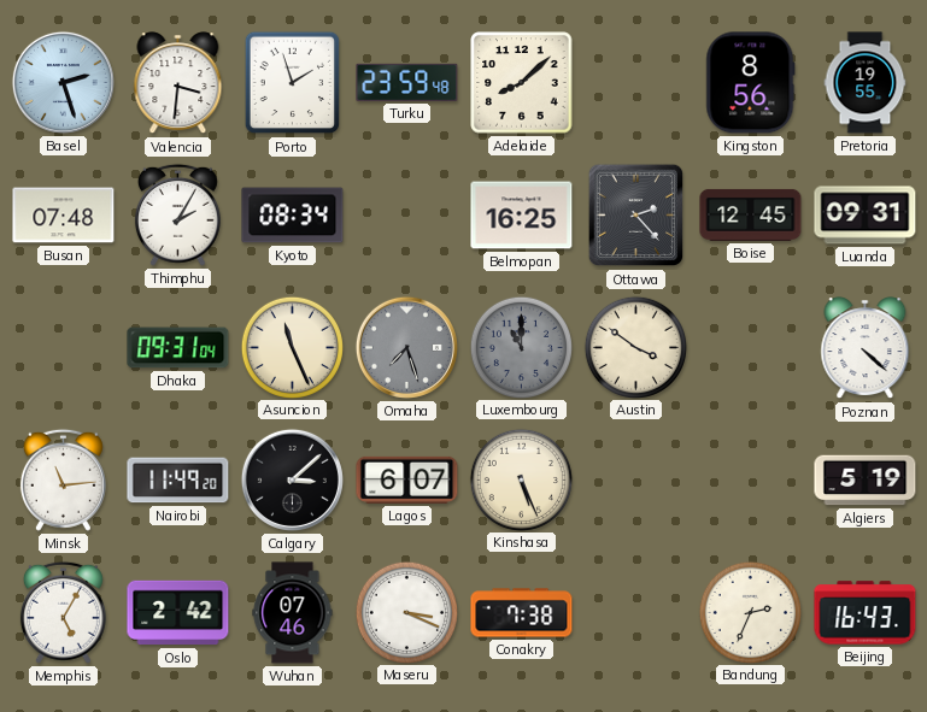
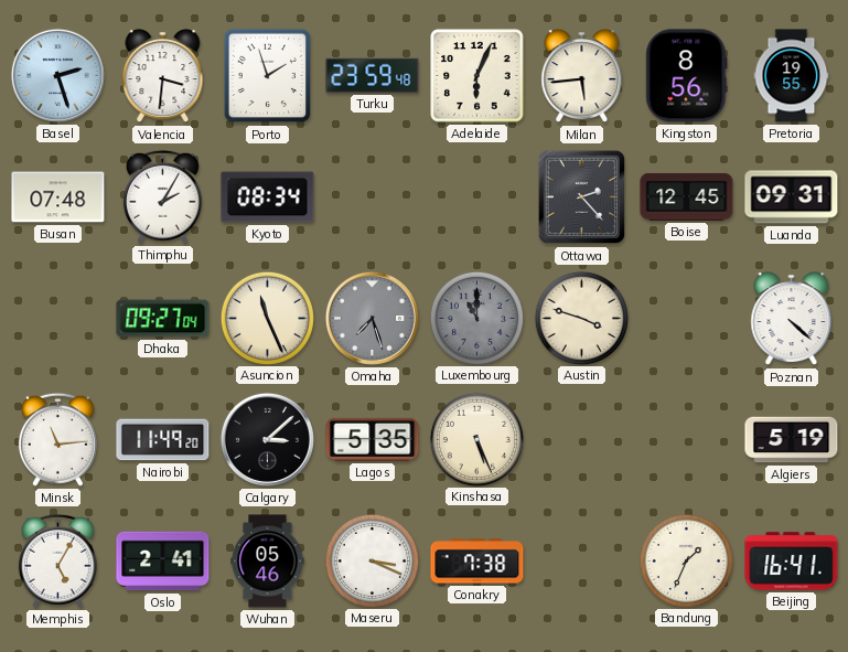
Adelaide: 8:08 -> 6:04 (477, 76)
Milan: none -> 5:44 (582, 76)
Belmopan: 16:25 -> none (522, 216)
Dhaka: 09:31 -> 09:27 (163, 319)
Austin: 3:51 -> 3:48 (581, 318)
Lagos: 6:07 -> 5:35 (373, 439)
Oslo: 2:42 -> 2:41 (163, 562)
Wuhan: 07:46 -> 05:46 (268, 562)
Bandung: 2:34 -> 1:34 (686, 560)
Beijing: 16:43 -> 16:41 (792, 562)
